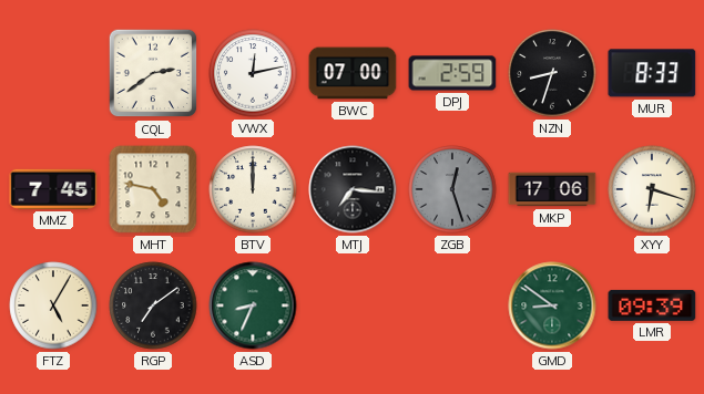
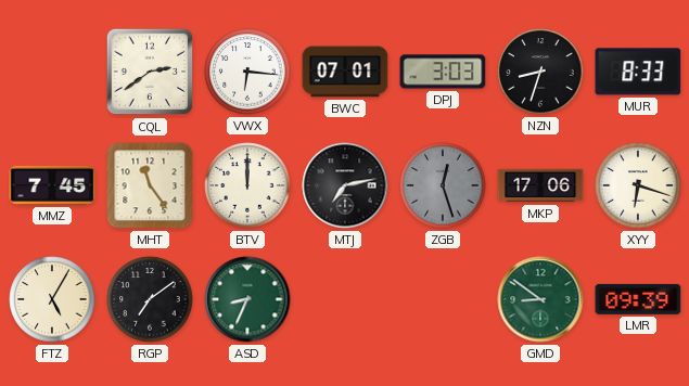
VWX: 12:13 -> 6:16 (247, 72)
BWC: 07:00 -> 07:01 (345, 72)
DPJ: 2:59 -> 3:03 (443, 72)
MHT: 4:47 -> 11:24 (150, 185)
MTJ: 7:16 -> 7:13 (345, 185)
